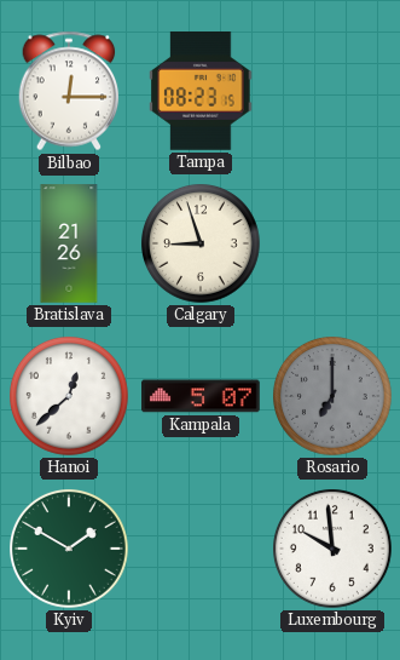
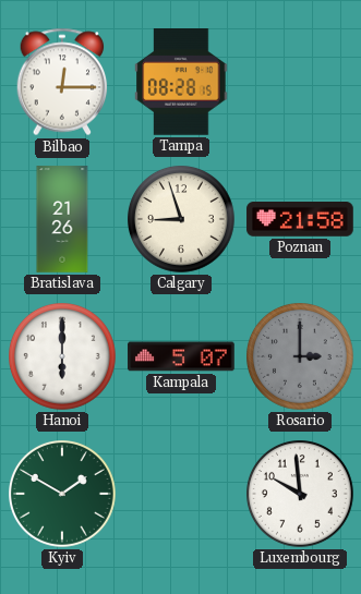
Tampa: 08:23 -> 08:28 (181, 83)
Poznan: none -> 21:58 (300, 220)
Hanoi: 12:38 -> 6:00 (63, 357)
Rosario: 7:00 -> 3:00 (301, 357)
